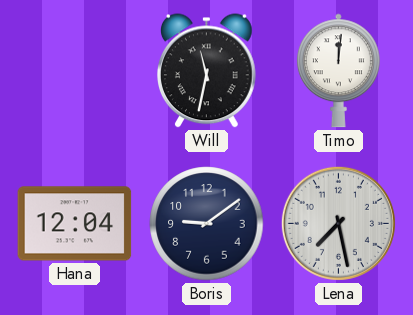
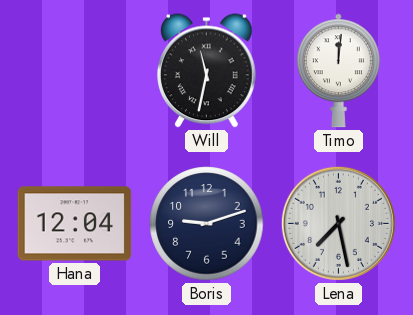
Boris: 9:09 -> 9:12 (207, 224)
